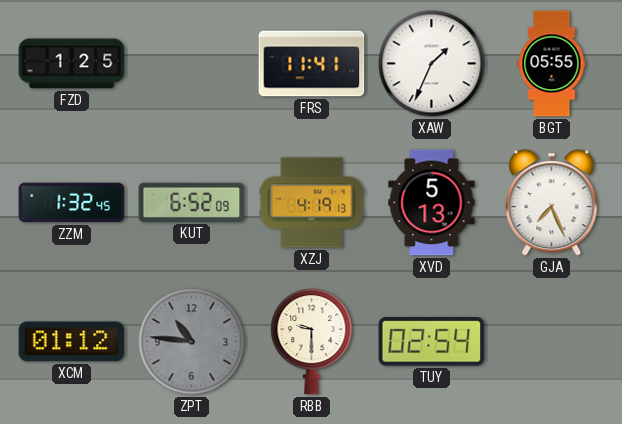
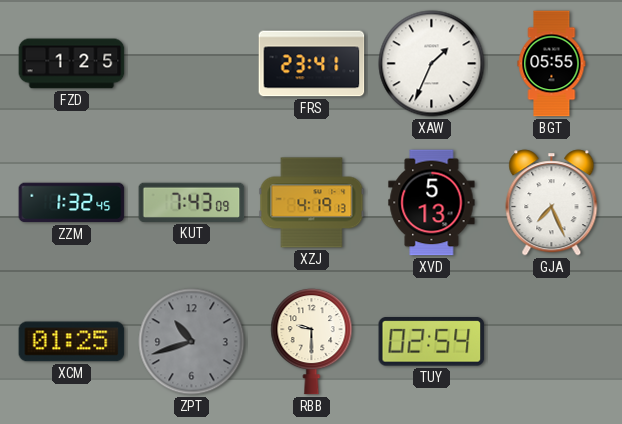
FRS: 11:41 -> 23:41 (312, 64)
KUT: 6:52 -> 7:43 (192, 202)
XCM: 01:12 -> 01:25 (72, 342)
ZPT: 10:46 -> 10:42 (192, 342)
